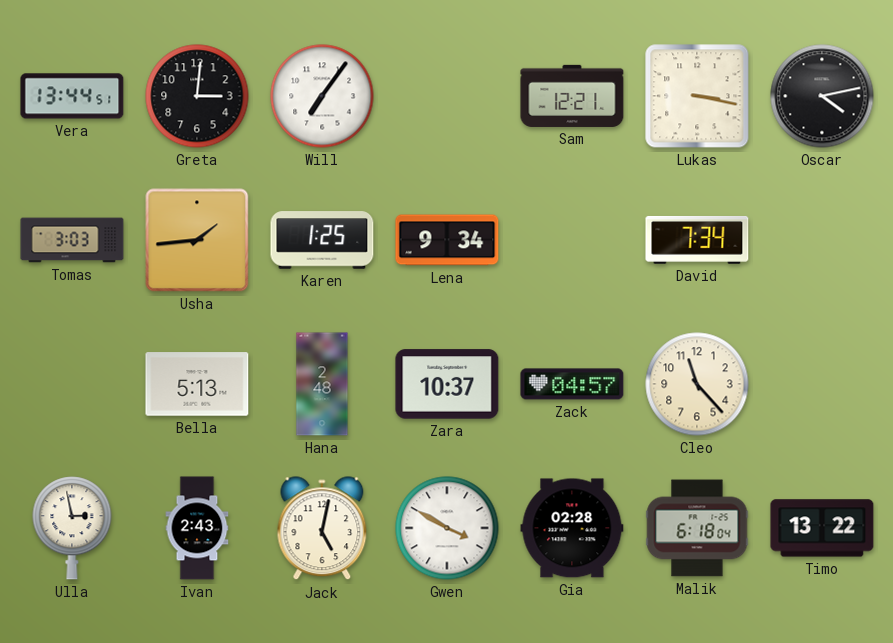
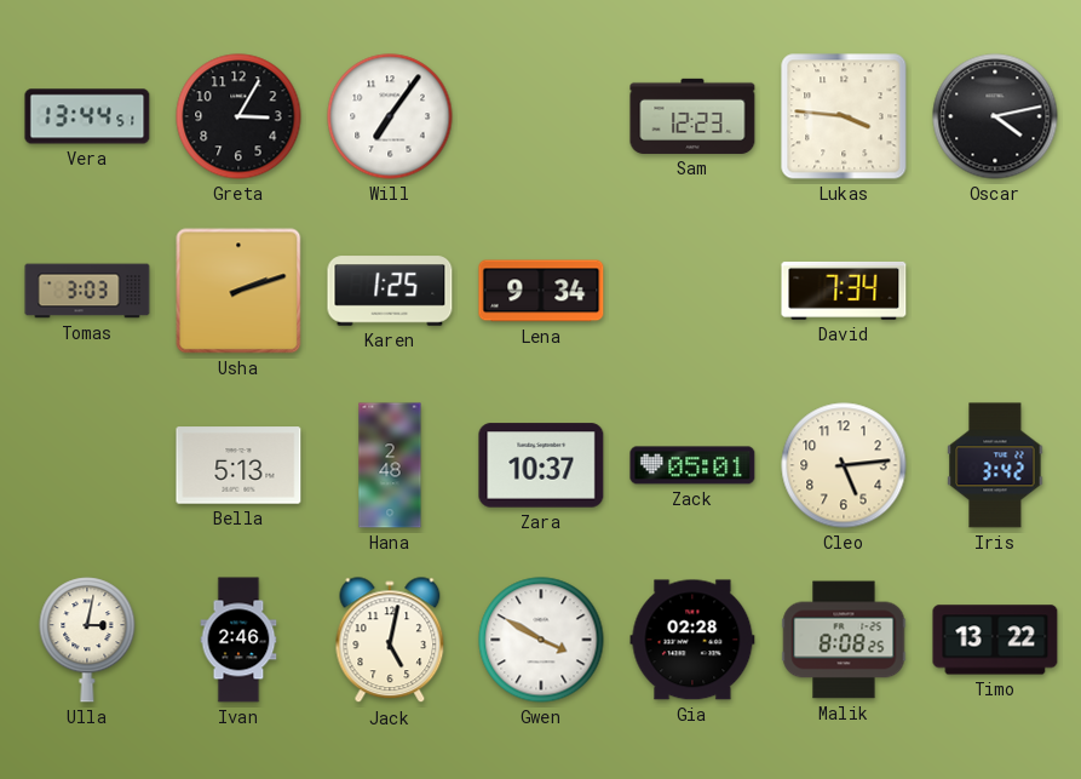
Greta: 3:01 -> 3:05 (238, 116)
Sam: 12:21 -> 12:23 (692, 116)
Lukas: 3:17 -> 3:46 (844, 116)
Usha: 1:44 -> 2:12 (238, 291)
Zack: 04:57 -> 05:01 (692, 465)
Cleo: 11:23 -> 5:14 (844, 465)
Iris: none -> 3:42 (995, 465)
Ulla: 2:58 -> 3:02 (87, 640)
Ivan: 2:43 -> 2:46 (238, 640)
Malik: 6:18 -> 8:08 (844, 640)
